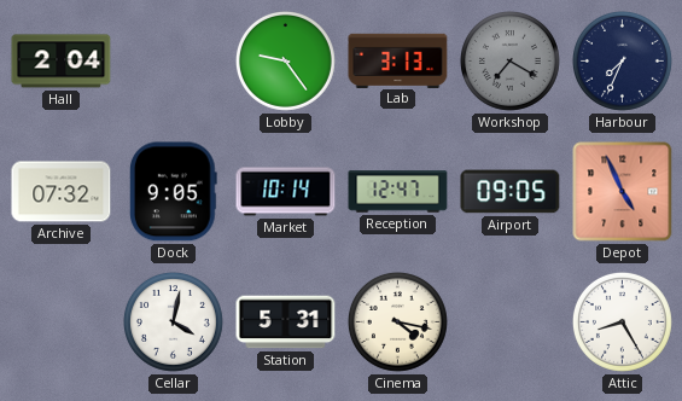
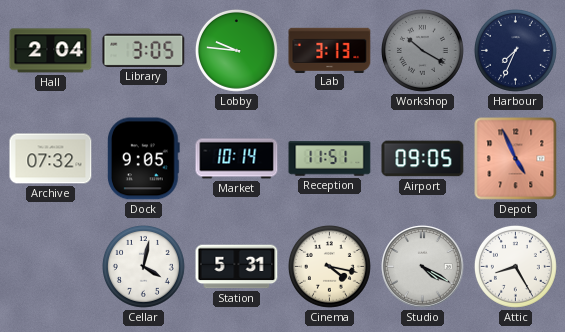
Library: none -> 3:05 (144, 50)
Lobby: 9:24 -> 9:46 (236, 50)
Workshop: 7:20 -> 10:20 (422, 50)
Reception: 12:47 -> 11:51 (330, 159)
Studio: none -> 4:20 (423, 267)
